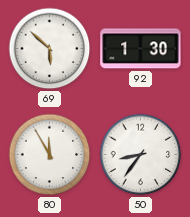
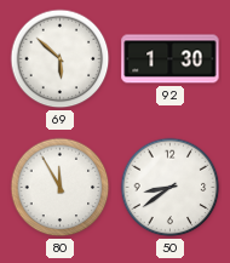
50: 8:36 -> 8:39 (171, 188)
